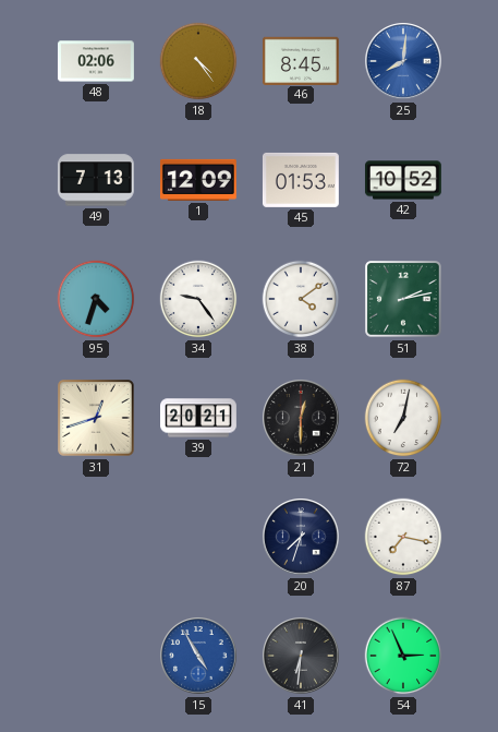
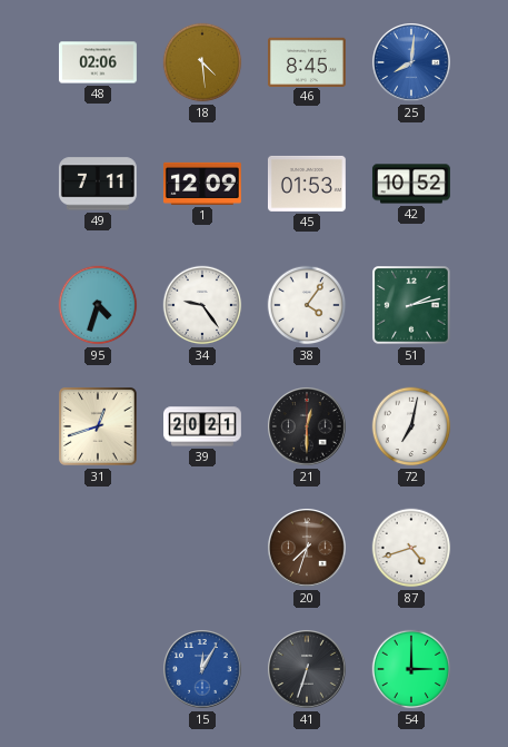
18: 4:24 -> 4:29 (202, 62)
49: 7:13 -> 7:11 (98, 184)
38: 4:09 -> 4:06 (307, 305)
20 dial: navy -> brown (308, 549)
87: 7:17 -> 4:42 (411, 548)
15: 4:55 -> 12:05 (203, 670)
41: 6:31 -> 6:33 (308, 670)
54: 2:56 -> 3:00 (411, 669)
